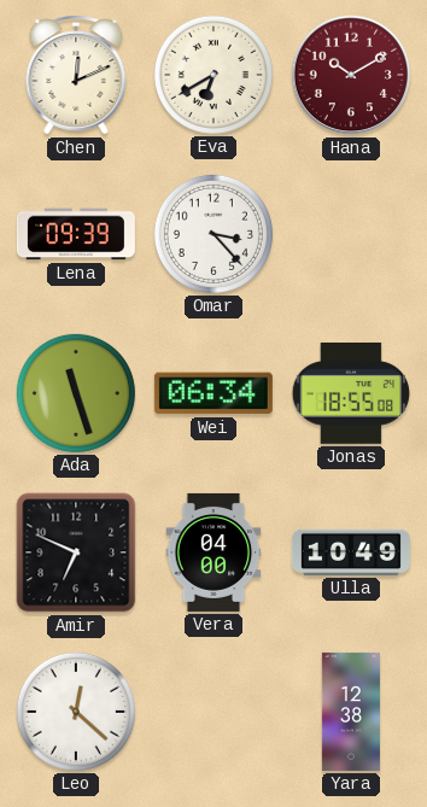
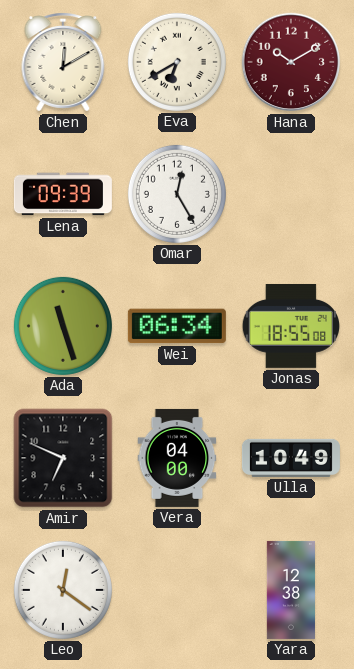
Chen: 12:11 -> 12:10 (63, 62)
Omar: 3:23 -> 12:25 (177, 194)
Leo: 12:22 -> 12:21 (63, 590)
